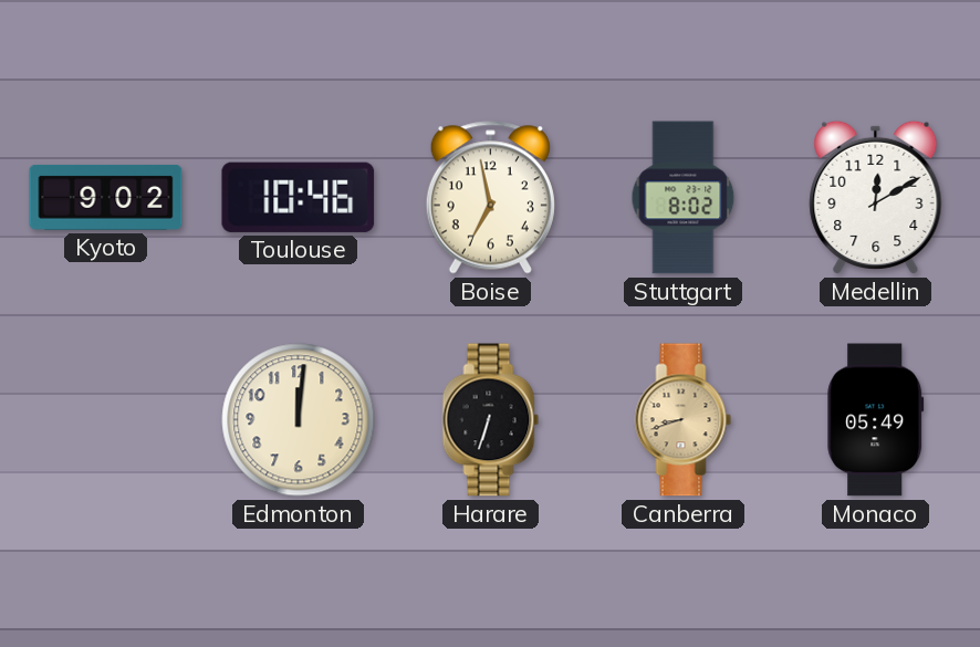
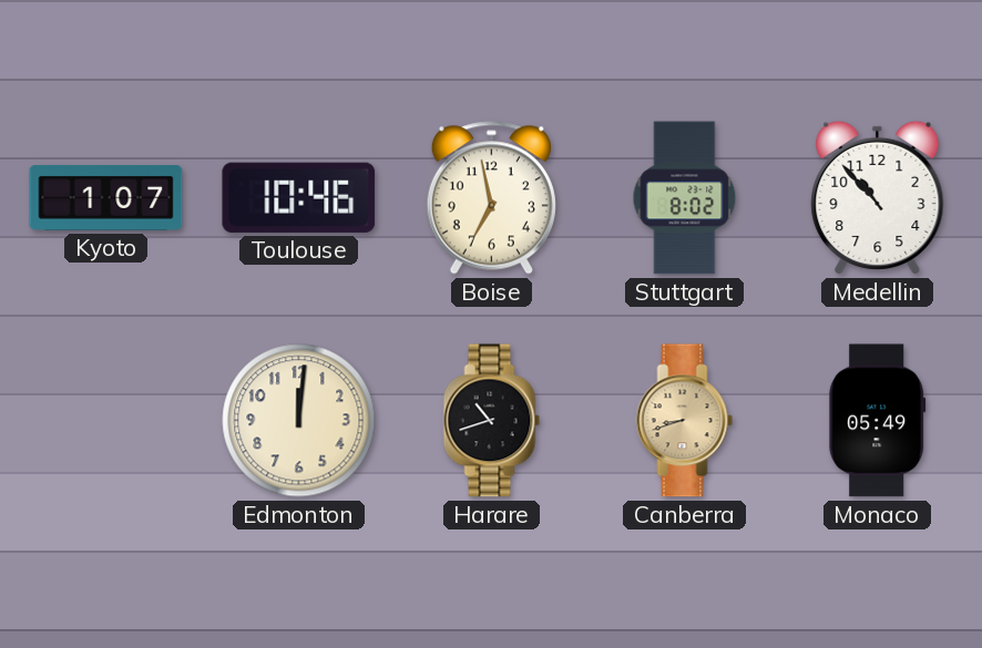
Kyoto: 9:02 -> 1:07 (106, 197)
Medellin: 12:10 -> 10:53 (878, 197)
Harare: 6:33 -> 10:42 (492, 421)
